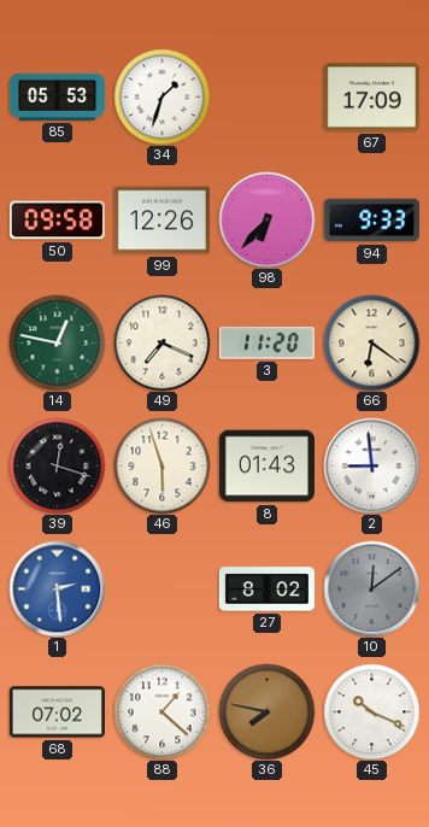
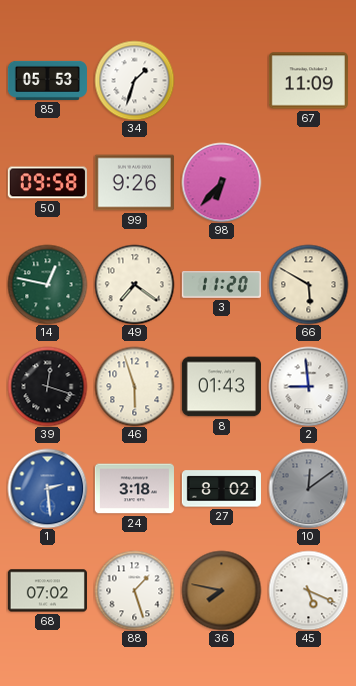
67: 17:09 -> 11:09 (308, 81)
99: 12:26 -> 9:26 (134, 183)
94: 9:33 -> none (371, 221)
49: 7:19 -> 7:21 (134, 284)
66: 6:21 -> 5:50 (308, 284)
24: none -> 3:18 (134, 489)
88: 1:22 -> 1:27 (134, 590)
45: 10:19 -> 5:19 (308, 590)
